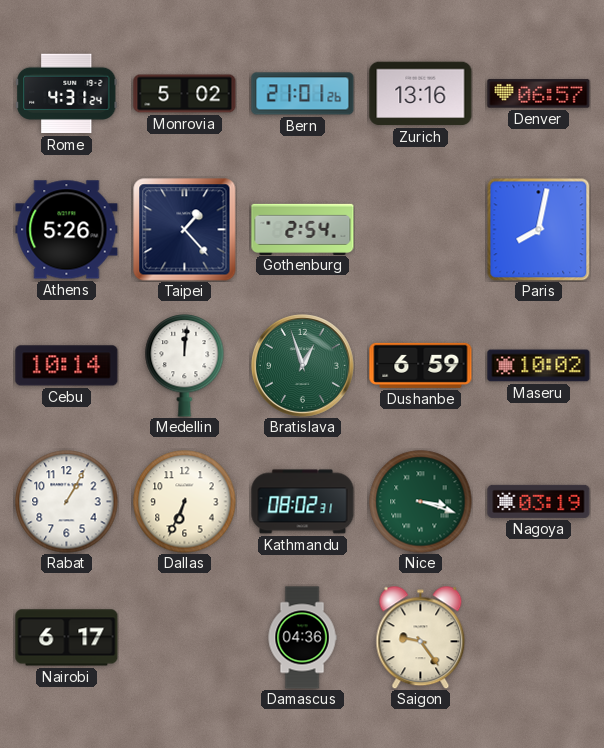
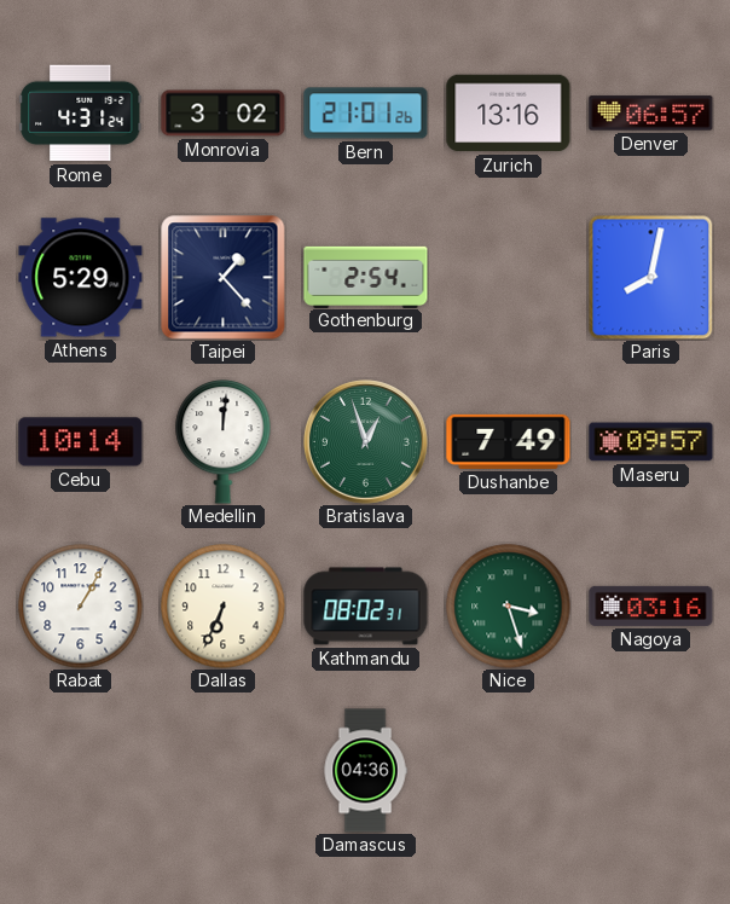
Monrovia: 5:02 -> 3:02 (224, 114)
Athens: 5:26 -> 5:29 (81, 278)
Dushanbe: 6:59 -> 7:49 (509, 441)
Maseru: 10:02 -> 09:57 (651, 442)
Nice: 3:18 -> 3:27 (509, 607)
Nagoya: 03:19 -> 03:16 (651, 605)
Nairobi: 6:17 -> none (67, 638)
Saigon: 9:24 -> none (421, 637)
